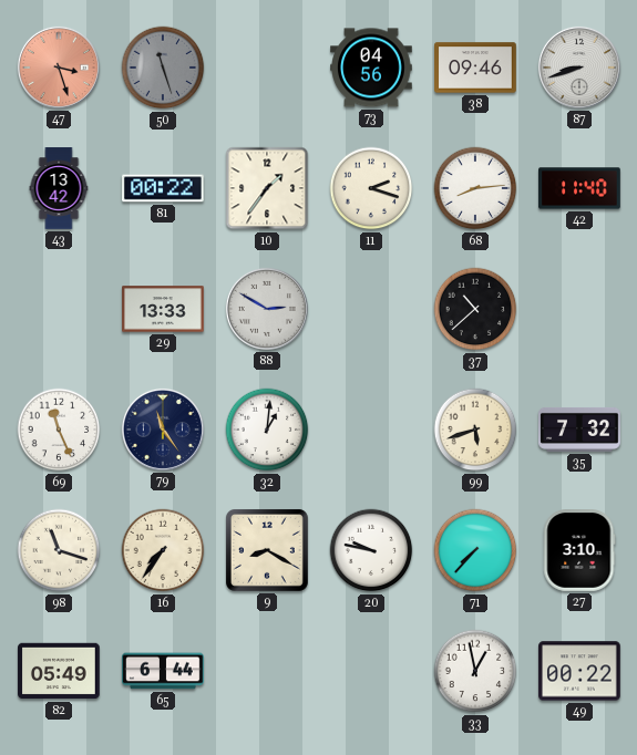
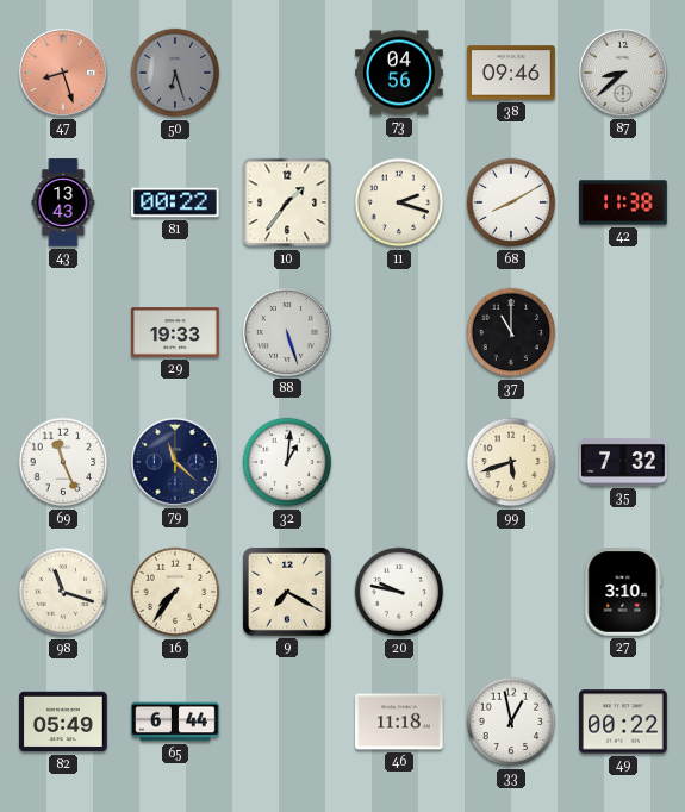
47: 3:27 -> 8:27 (63, 73)
50: 11:27 -> 6:27 (175, 73)
87: 8:42 -> 8:38 (623, 73)
43: 13:42 -> 13:43 (63, 202)
68: 8:14 -> 8:10 (511, 202)
42: 11:40 -> 11:38 (623, 202)
29: 13:33 -> 19:33 (175, 332)
88: 2:50 -> 5:27 (287, 332)
37: 10:38 -> 11:00 (511, 332)
79: 11:24 -> 11:22 (175, 462)
9: 8:20 -> 7:20 (287, 592)
71: 7:37 -> none (475, 550)
46: none -> 11:18 (399, 722)
